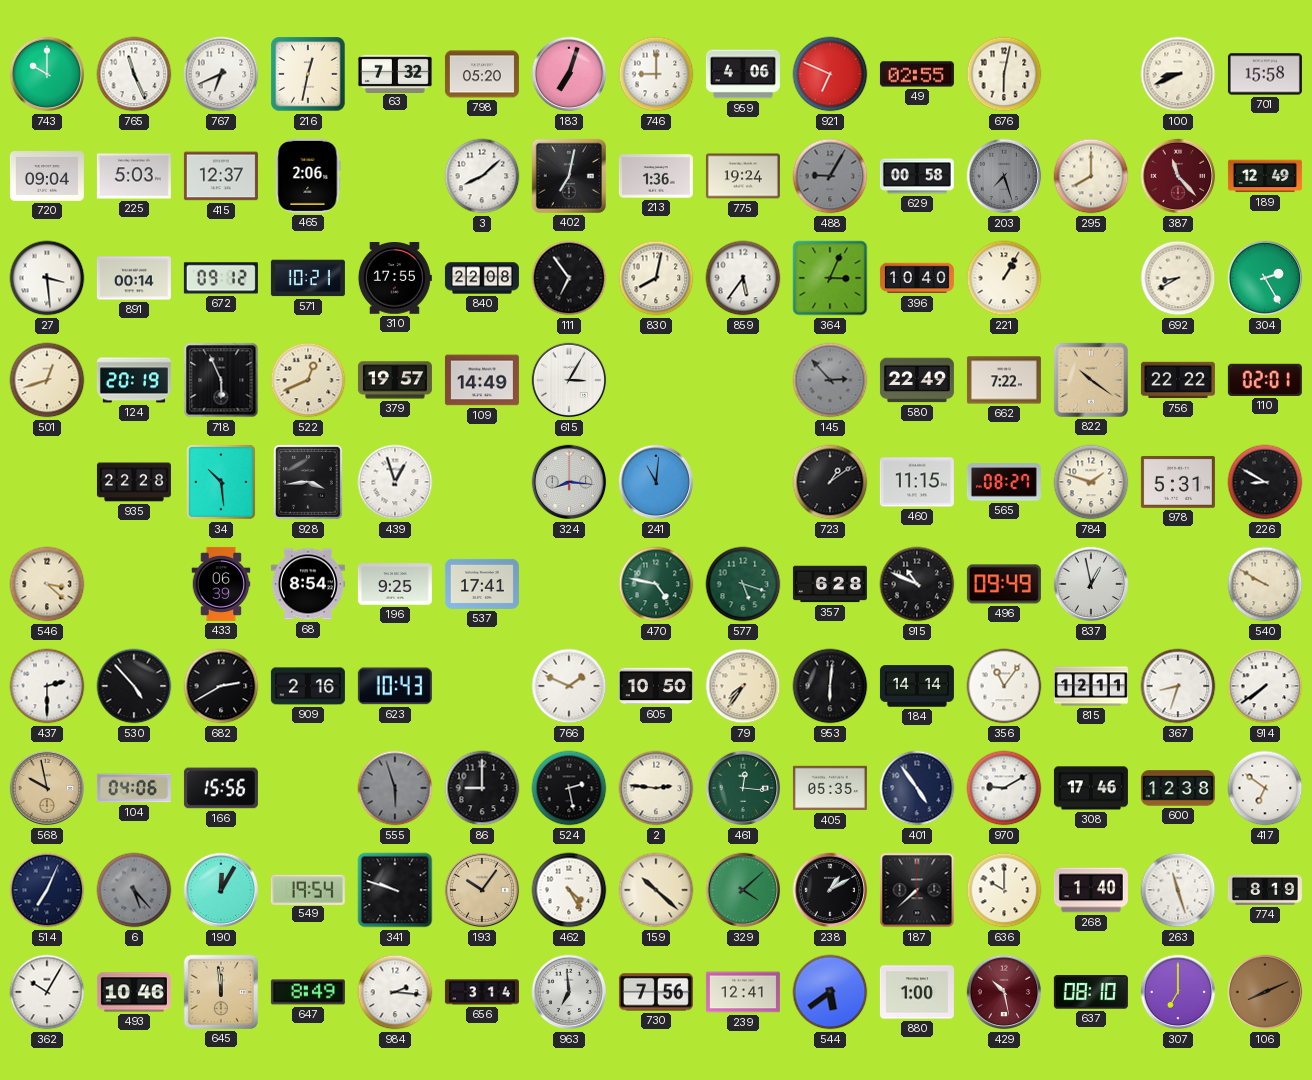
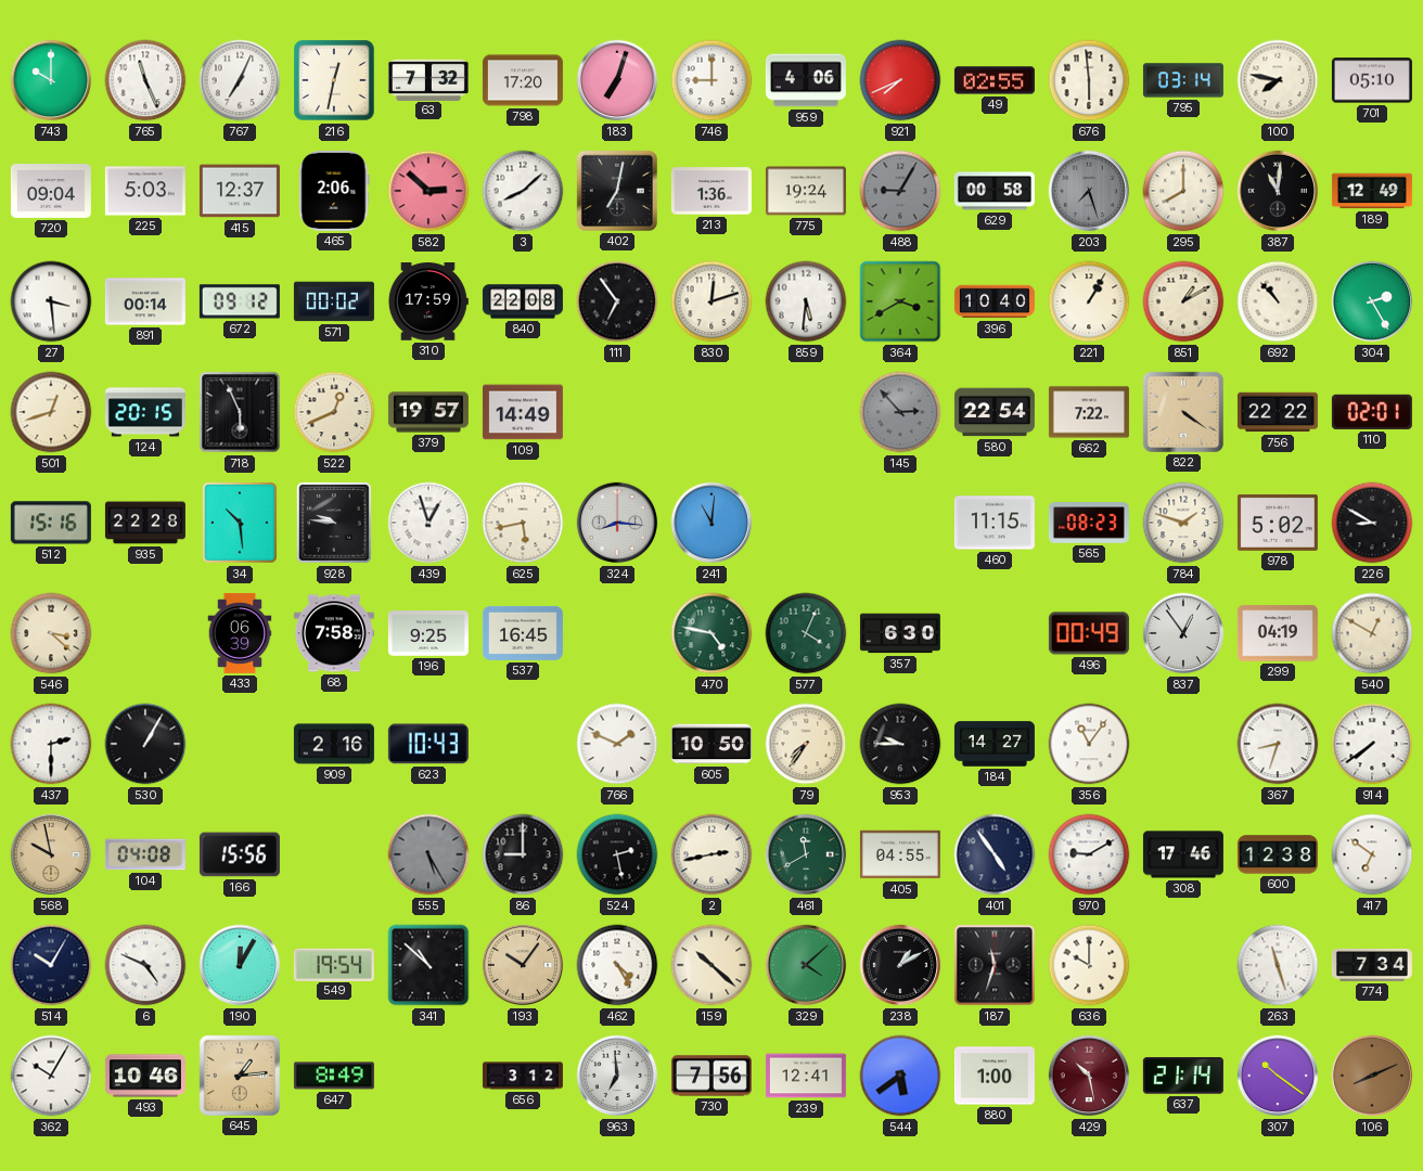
767: 6:41 -> 7:04 (240, 80)
798: 05:20 -> 17:20 (523, 80)
921: 6:49 -> 7:41 (900, 80)
676: 6:02 -> 5:59 (1089, 80)
795: none -> 03:14 (1183, 80)
100: 8:41 -> 7:47 (1278, 80)
701: 15:58 -> 05:10 (1372, 80)
582: none -> 2:52 (428, 191)
387: 11:23 -> 11:01 (1278, 191)
387 dial: burgundy -> black (1278, 191)
571: 10:21 -> 00:02 (334, 301)
310: 17:55 -> 17:59 (428, 303)
830: 8:02 -> 12:12 (712, 301)
859: 5:36 -> 5:31 (806, 301)
364: 3:04 -> 3:40 (900, 301)
851: none -> 1:10 (1183, 301)
692: 8:40 -> 10:53 (1278, 301)
124: 20:19 -> 20:15 (145, 412)
615: 3:05 -> none (569, 380)
580: 22:49 -> 22:54 (995, 412)
822: 10:21 -> 4:21 (1183, 412)
512: none -> 15:16 (51, 523)
928: 3:44 -> 9:46 (335, 524)
625: none -> 5:43 (523, 523)
723: 1:09 -> none (830, 482)
565: 08:27 -> 08:23 (1089, 523)
978: 5:31 -> 5:02 (1278, 523)
68: 8:54 -> 7:58 (334, 633)
537: 17:41 -> 16:45 (523, 633)
577: 5:18 -> 4:04 (806, 633)
357: 6:28 -> 6:30 (900, 633)
915: 10:49 -> none (917, 584)
496: 09:49 -> 00:49 (1089, 633)
837: 12:58 -> 12:54 (1183, 633)
299: none -> 04:19 (1278, 633)
540: 9:50 -> 12:50 (1372, 633)
530: 4:53 -> 1:05 (145, 744)
682: 2:40 -> none (221, 686)
953: 6:01 -> 9:45 (900, 744)
184: 14:14 -> 14:27 (995, 744)
815: 12:11 -> none (1091, 686)
104: 04:06 -> 04:08 (145, 854)
555: 5:57 -> 5:25 (428, 854)
2: 2:46 -> 2:43 (712, 854)
461: 12:16 -> 11:40 (806, 854)
405: 05:35 -> 04:55 (900, 854)
514: 7:04 -> 10:05 (51, 965)
6: 5:23 -> 4:49 (145, 965)
6 dial: grey -> white (145, 965)
341: 9:48 -> 10:52 (428, 965)
187: 7:38 -> 11:33 (995, 965)
268: 1:40 -> none (1091, 890)
774: 8:19 -> 7:34 (1372, 965)
645: 11:59 -> 1:14 (240, 1076)
984: 2:16 -> none (395, 992)
656: 3:14 -> 3:12 (523, 1076)
637: 08:10 -> 21:14 (1183, 1076)
307: 7:00 -> 10:21 (1278, 1076)
